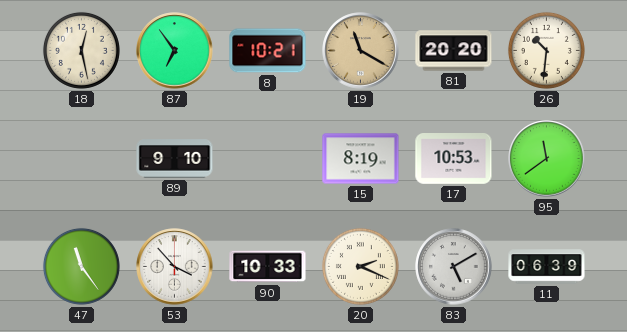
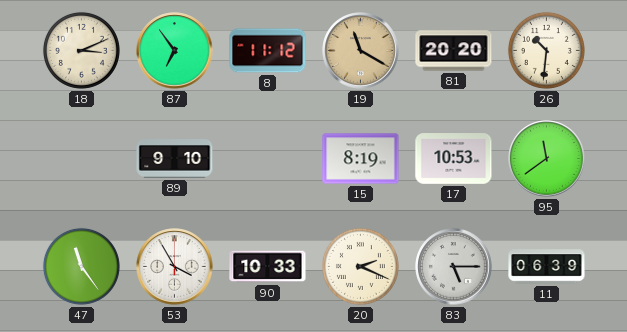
18: 12:28 -> 3:11 (81, 50)
8: 10:21 -> 11:12 (268, 51)
53: 3:53 -> 3:55 (175, 267)
83: 5:10 -> 5:15 (454, 267)
